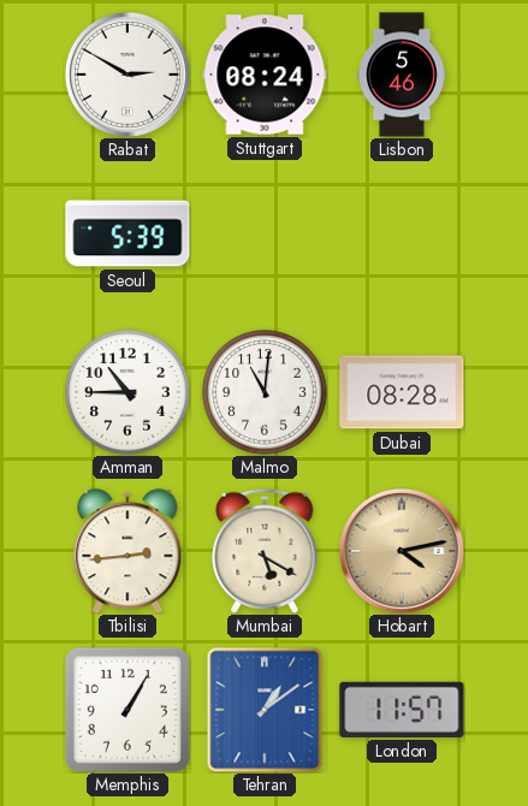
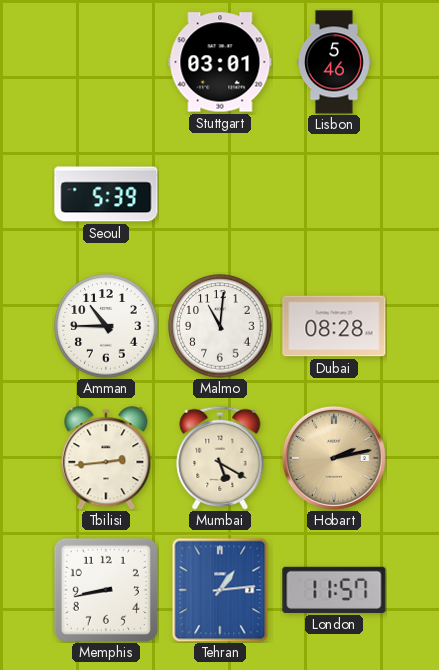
Rabat: 2:50 -> none (127, 75)
Stuttgart: 08:24 -> 03:01 (220, 62)
Hobart: 4:13 -> 2:13 (334, 458)
Memphis: 1:05 -> 8:43 (106, 590)
Tehran: 1:09 -> 1:14 (220, 590)
